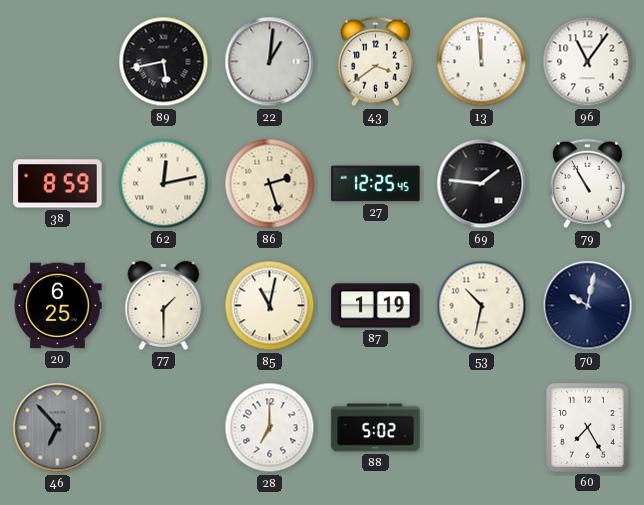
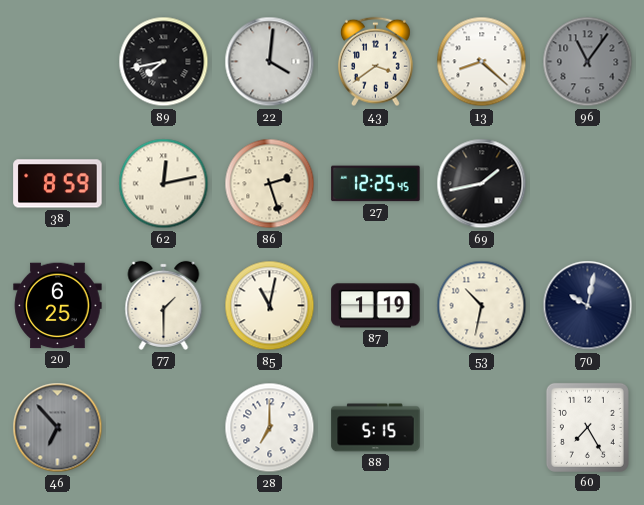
89: 5:43 -> 7:43 (164, 62)
22: 1:01 -> 4:01 (270, 62)
13: 11:59 -> 8:22 (482, 62)
96 dial: white -> grey (588, 62)
69: 1:46 -> 1:43 (482, 184)
79: 10:55 -> none (587, 184)
88: 5:02 -> 5:15 (376, 428)
